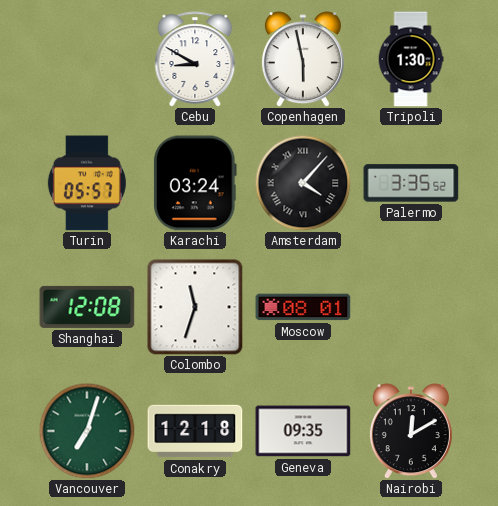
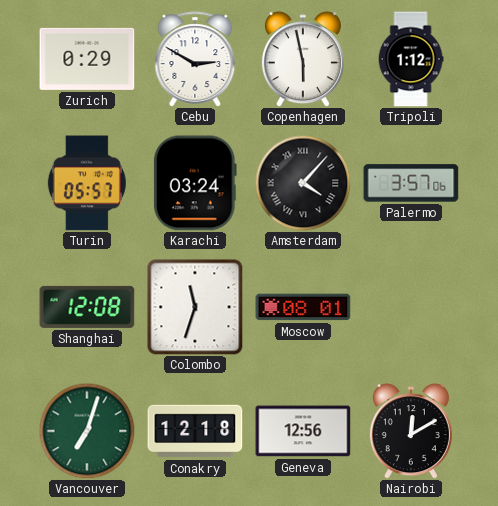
Zurich: none -> 0:29 (87, 59)
Cebu: 8:50 -> 2:50 (195, 59)
Tripoli: 1:30 -> 1:12 (411, 59)
Palermo: 3:35 -> 3:57 (411, 183)
Geneva: 09:35 -> 12:56 (303, 431)
